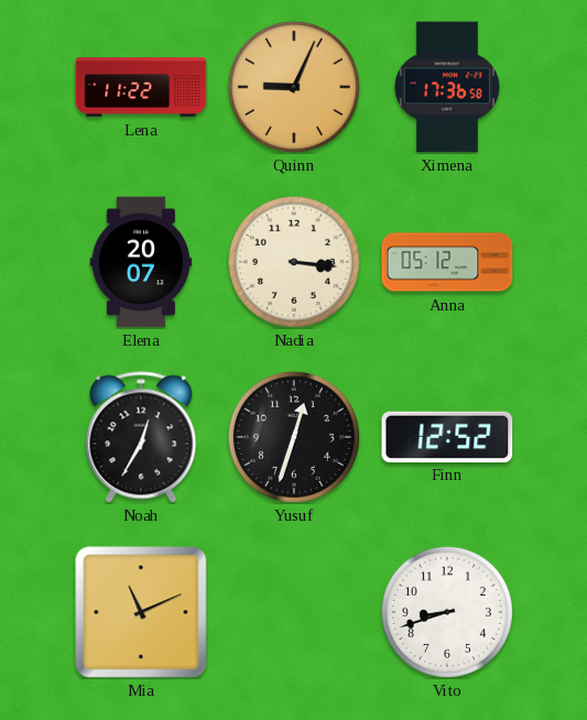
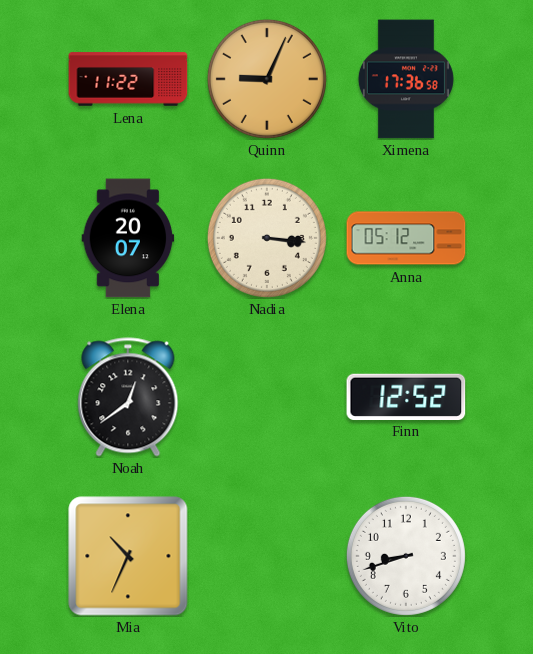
Noah: 12:35 -> 12:39 (128, 397)
Yusuf: 12:33 -> none (294, 437)
Mia: 11:11 -> 10:34 (128, 556)
